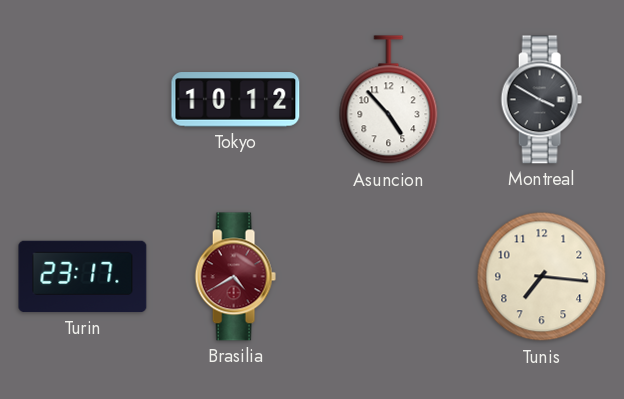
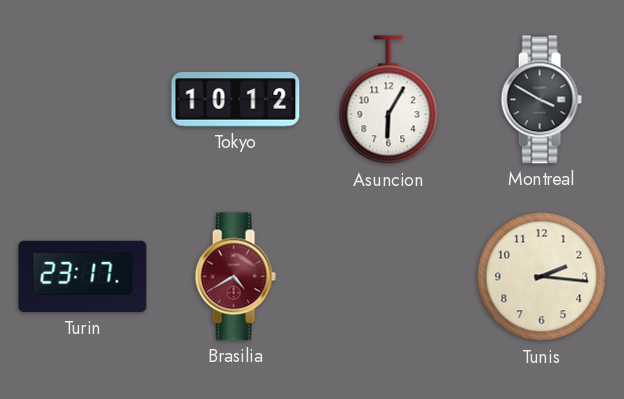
Asuncion: 4:53 -> 6:05 (389, 100)
Tunis: 7:16 -> 2:16 (542, 277)
